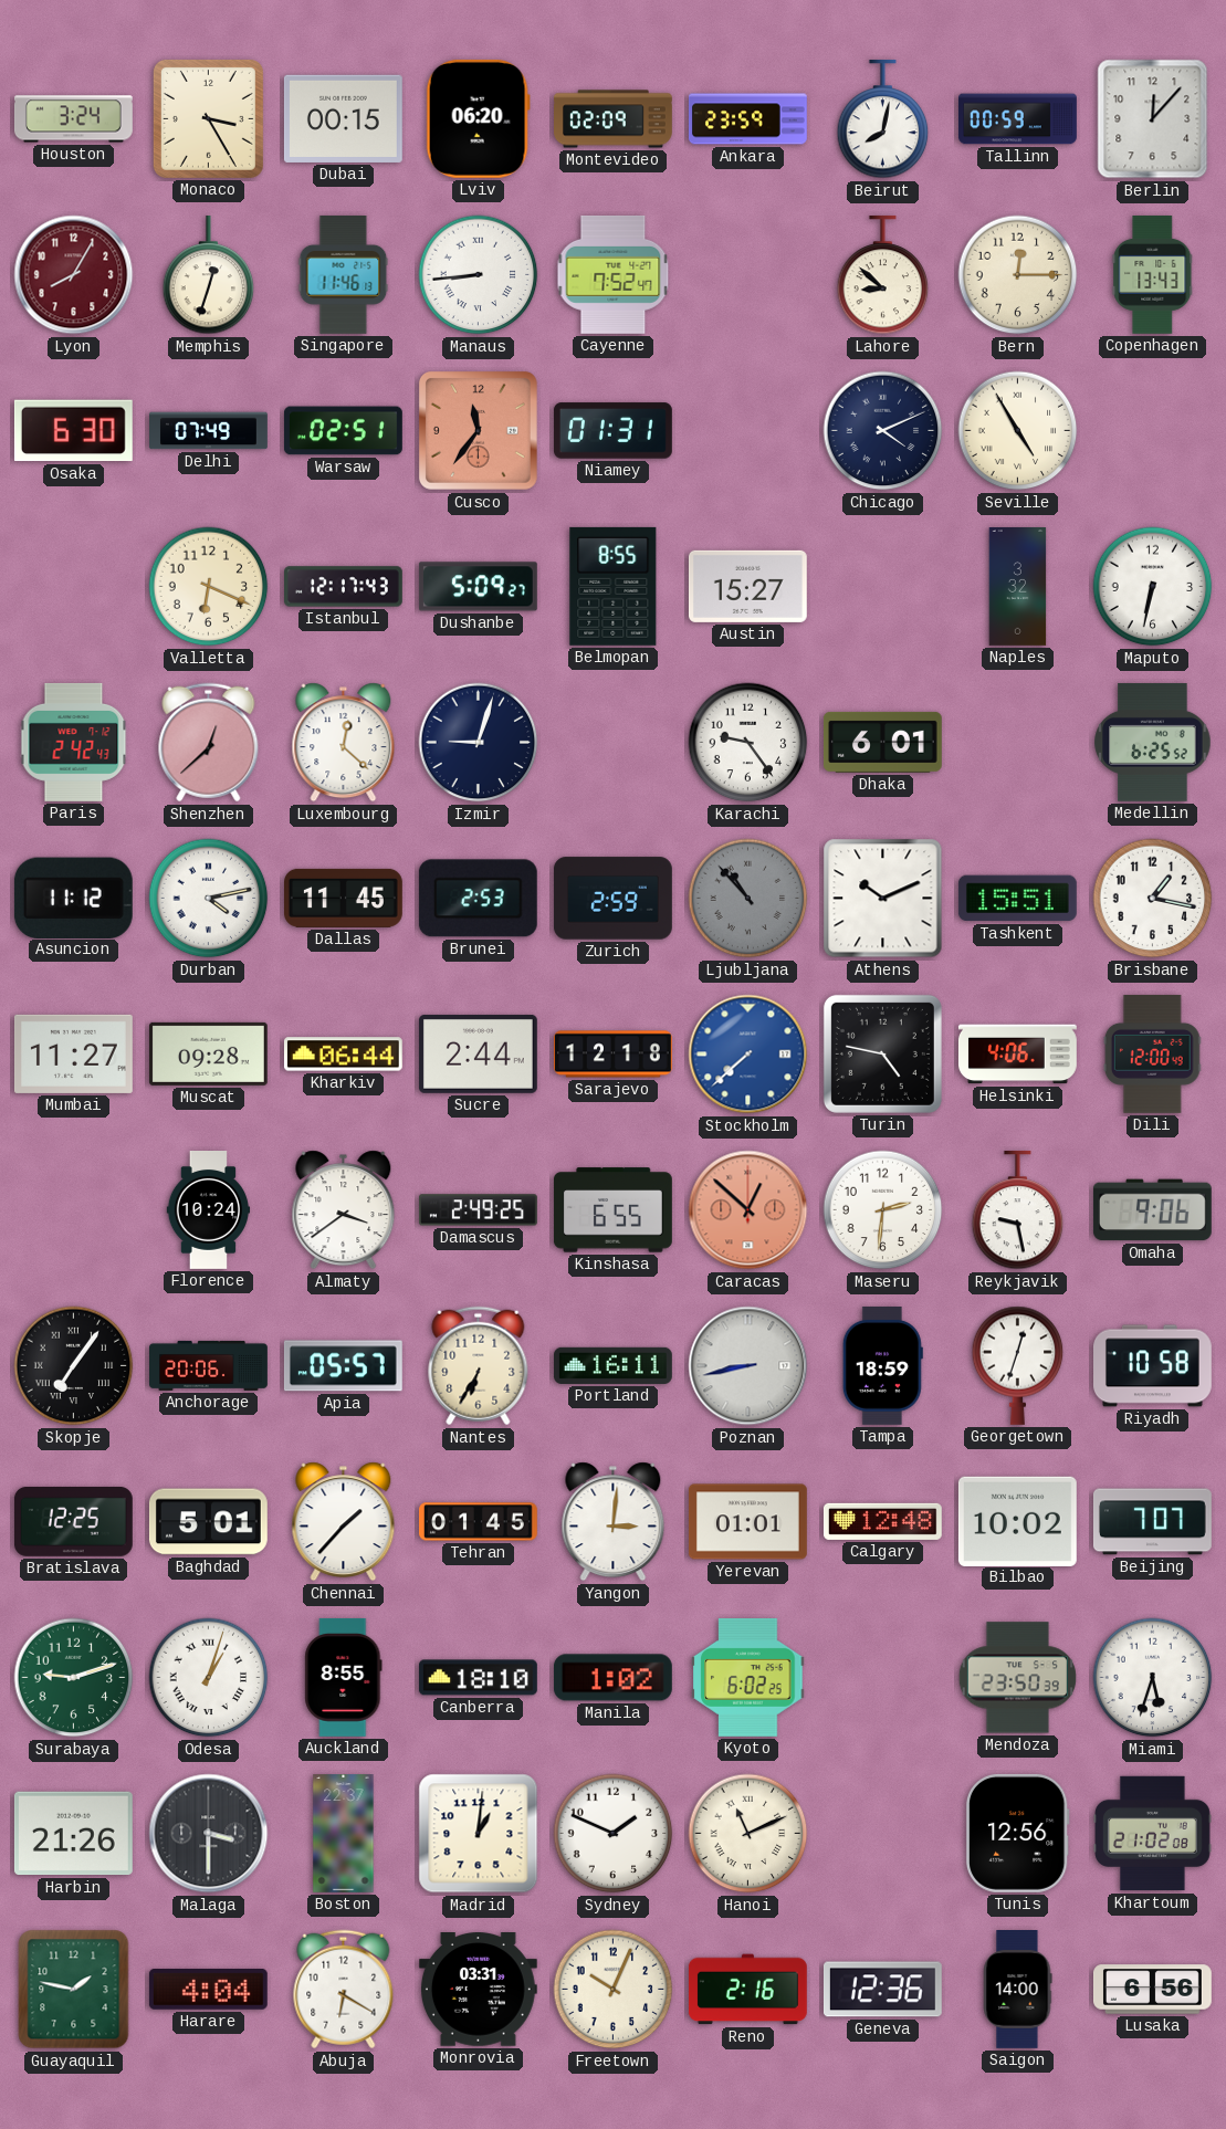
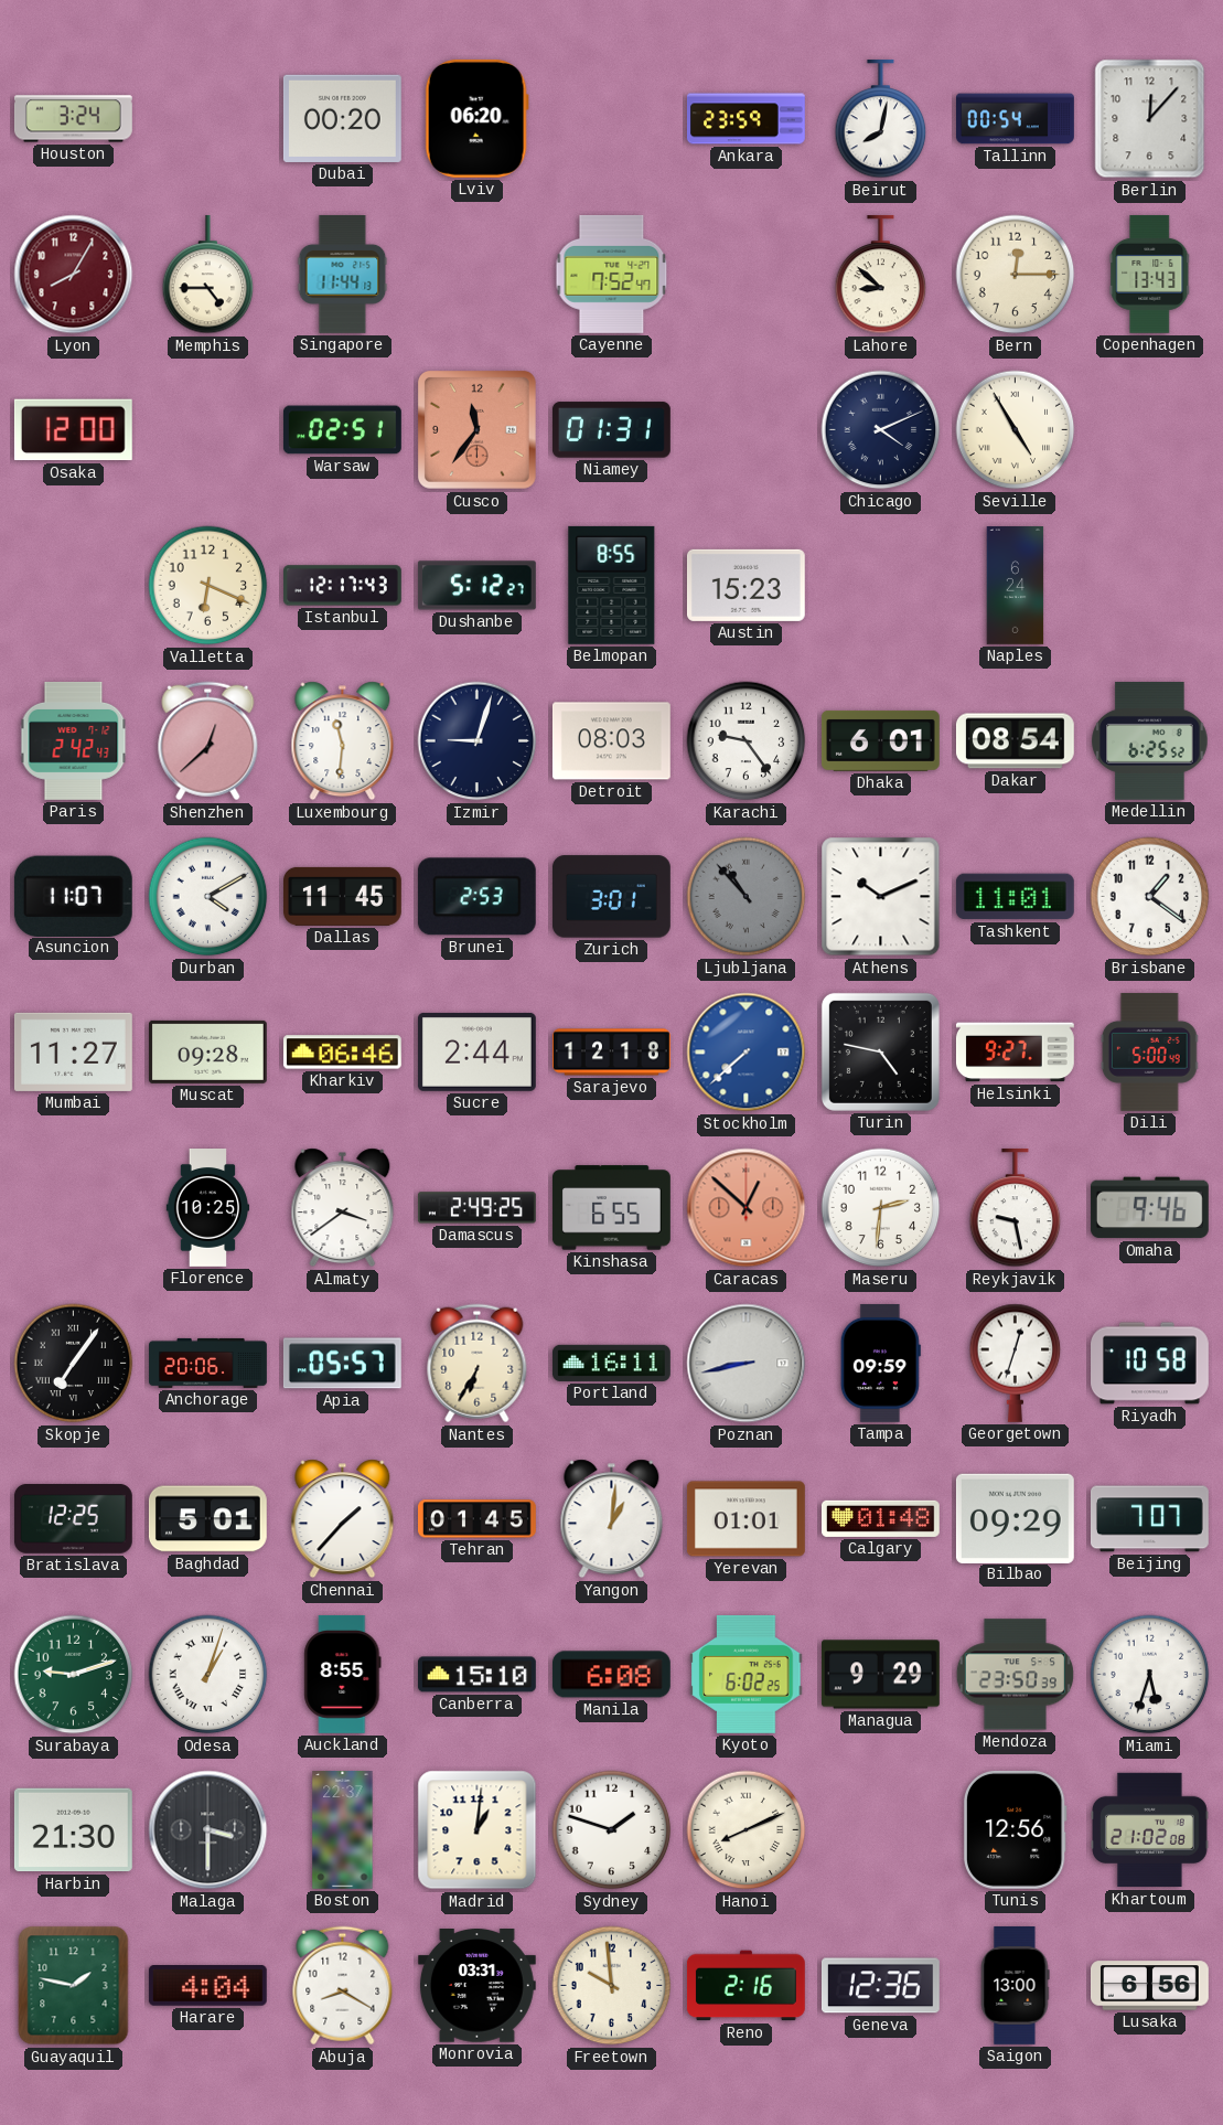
Monaco: 3:25 -> none (208, 118)
Dubai: 00:15 -> 00:20 (342, 118)
Montevideo: 02:09 -> none (614, 119)
Tallinn: 00:59 -> 00:54 (1016, 119)
Memphis: 12:33 -> 4:45 (208, 275)
Singapore: 11:46 -> 11:44 (343, 274)
Manaus: 8:44 -> none (479, 275)
Osaka: 6:30 -> 12:00 (73, 430)
Delhi: 07:49 -> none (209, 431)
Dushanbe: 5:09 -> 5:12 (476, 586)
Austin: 15:27 -> 15:23 (745, 585)
Naples: 3:32 -> 6:24 (1016, 586)
Maputo: 6:32 -> none (1153, 587)
Luxembourg: 12:22 -> 11:31 (343, 741)
Detroit: none -> 08:03 (611, 741)
Dakar: none -> 08:54 (1015, 741)
Asuncion: 11:12 -> 11:07 (73, 896)
Durban: 4:13 -> 4:10 (208, 897)
Zurich: 2:59 -> 3:01 (611, 897)
Tashkent: 15:51 -> 11:01 (1015, 897)
Brisbane: 1:17 -> 1:21 (1150, 897)
Kharkiv: 06:44 -> 06:46 (342, 1053)
Helsinki: 4:06 -> 9:27 (1015, 1053)
Dili: 12:00 -> 5:00 (1149, 1051)
Florence: 10:24 -> 10:25 (208, 1208)
Omaha: 9:06 -> 9:46 (1149, 1208)
Tampa: 18:59 -> 09:59 (880, 1363)
Yangon: 3:01 -> 1:01 (612, 1519)
Calgary: 12:48 -> 01:48 (880, 1518)
Bilbao: 10:02 -> 09:29 (1015, 1518)
Canberra: 18:10 -> 15:10 (476, 1675)
Manila: 1:02 -> 6:08 (611, 1675)
Managua: none -> 9:29 (880, 1675)
Harbin: 21:26 -> 21:30 (73, 1830)
Sydney: 1:49 -> 1:48 (612, 1830)
Hanoi: 11:11 -> 8:11 (747, 1830)
Abuja: 6:20 -> 8:20 (343, 1986)
Freetown: 10:04 -> 9:59 (612, 1986)
Saigon: 14:00 -> 13:00 (1015, 1986)
